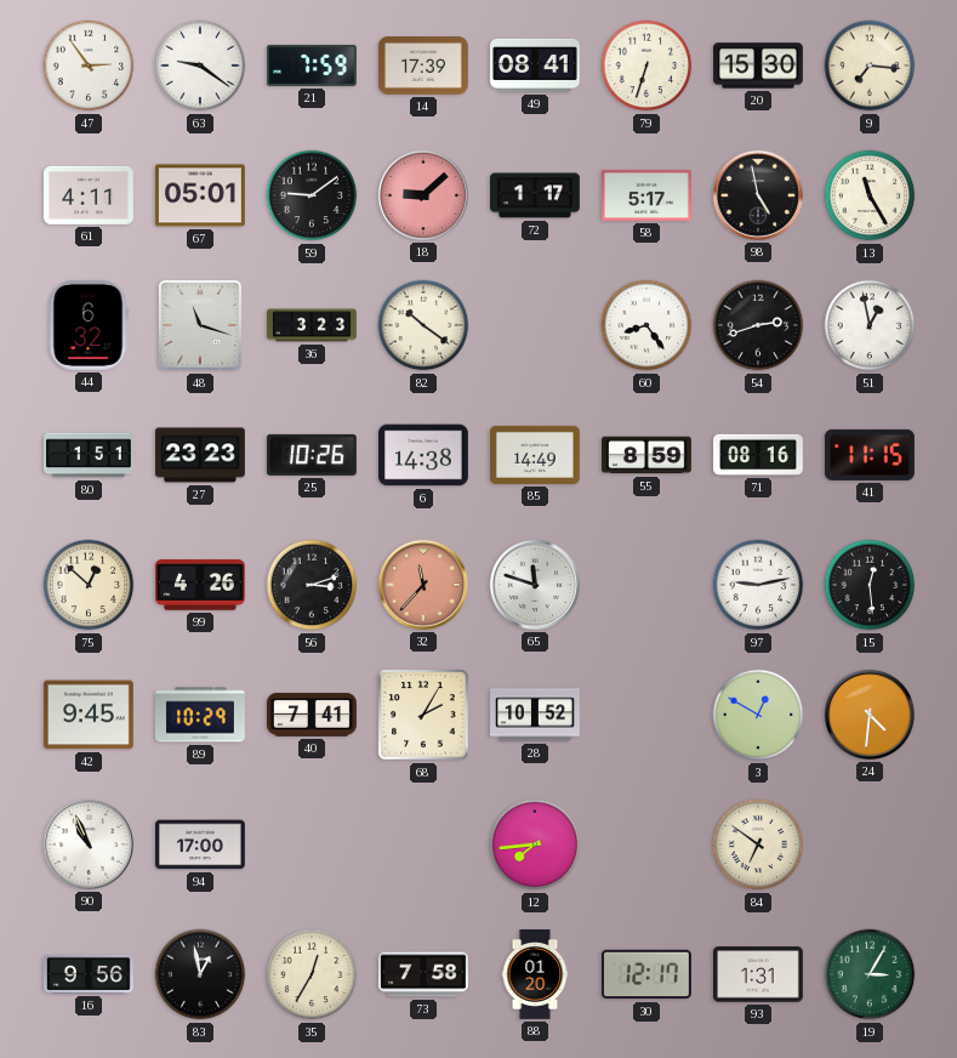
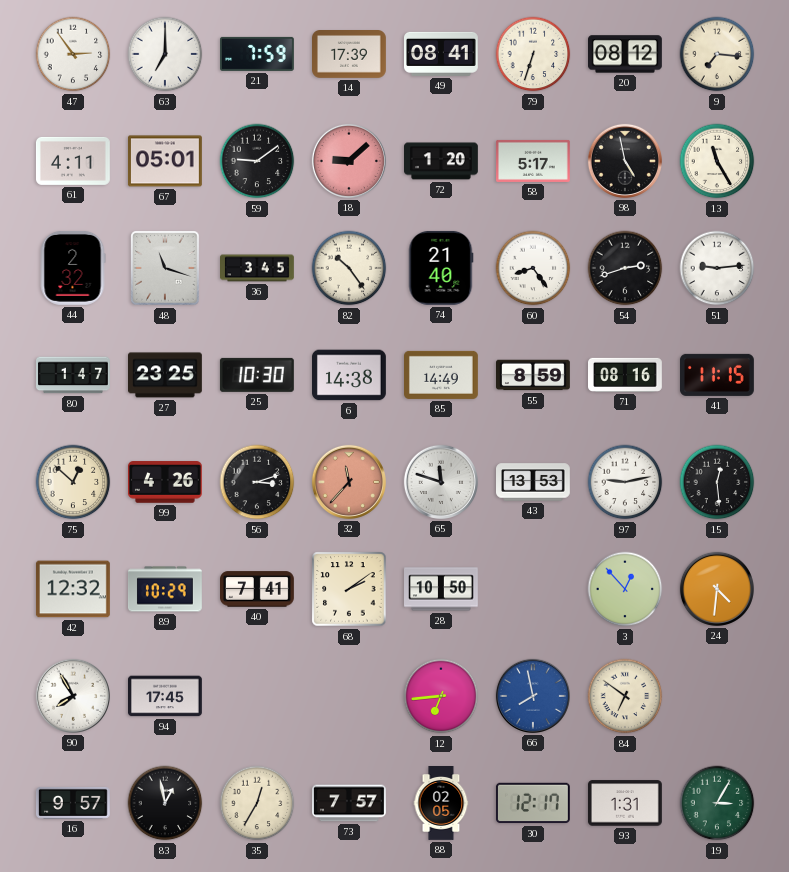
63: 9:21 -> 7:00 (165, 54)
20: 15:30 -> 08:12 (626, 54)
72: 1:17 -> 1:20 (442, 161)
44: 6:32 -> 2:32 (73, 268)
36: 3:23 -> 3:45 (258, 268)
82: 10:21 -> 10:24 (349, 268)
74: none -> 21:40 (441, 268)
51: 12:58 -> 9:14 (717, 268)
80: 1:51 -> 1:47 (74, 375)
27: 23:23 -> 23:25 (166, 375)
25: 10:26 -> 10:30 (257, 375)
43: none -> 13:53 (534, 482)
42: 9:45 -> 12:32 (73, 589)
68: 2:05 -> 2:09 (349, 589)
28: 10:52 -> 10:50 (442, 589)
3: 12:50 -> 12:53 (625, 589)
90: 10:56 -> 7:55 (73, 696)
94: 17:00 -> 17:45 (166, 696)
12: 7:44 -> 6:44 (441, 696)
66: none -> 7:58 (533, 696)
16: 9:56 -> 9:57 (74, 803)
73: 7:58 -> 7:57 (350, 803)
88: 01:20 -> 02:05 (441, 804)
